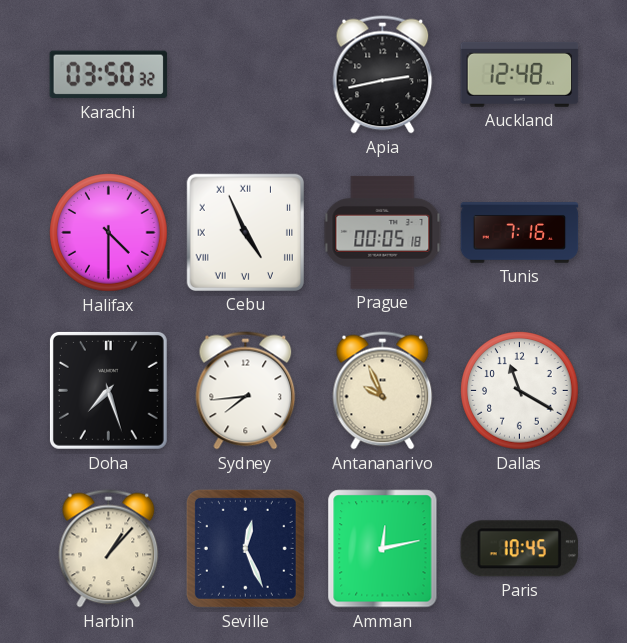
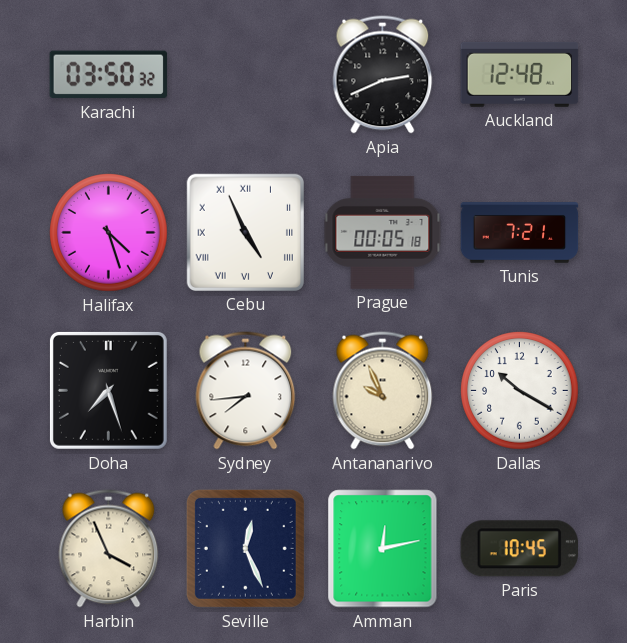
Apia: 2:43 -> 2:41 (383, 75)
Halifax: 4:30 -> 4:27 (109, 233)
Tunis: 7:16 -> 7:21 (520, 233)
Dallas: 11:20 -> 10:20 (520, 391)
Harbin: 1:07 -> 3:56 (109, 549)
